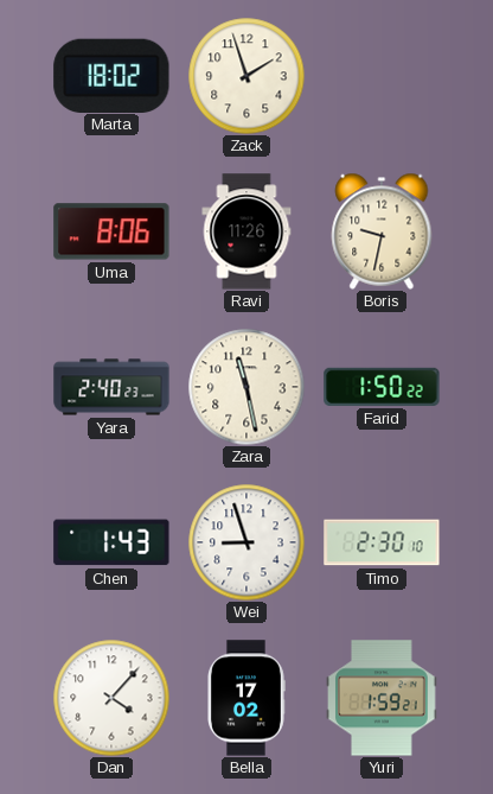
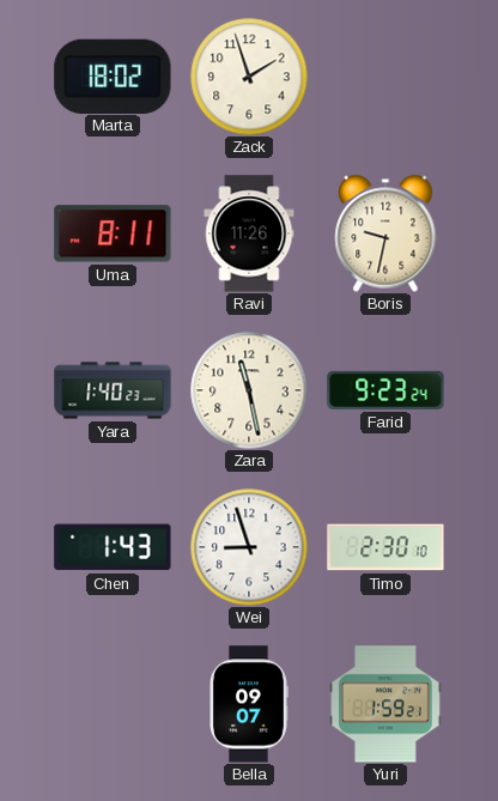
Uma: 8:06 -> 8:11 (113, 233)
Yara: 2:40 -> 1:40 (113, 390)
Farid: 1:50 -> 9:23 (385, 390)
Dan: 4:07 -> none (111, 698)
Bella: 17:02 -> 09:07 (249, 704)
